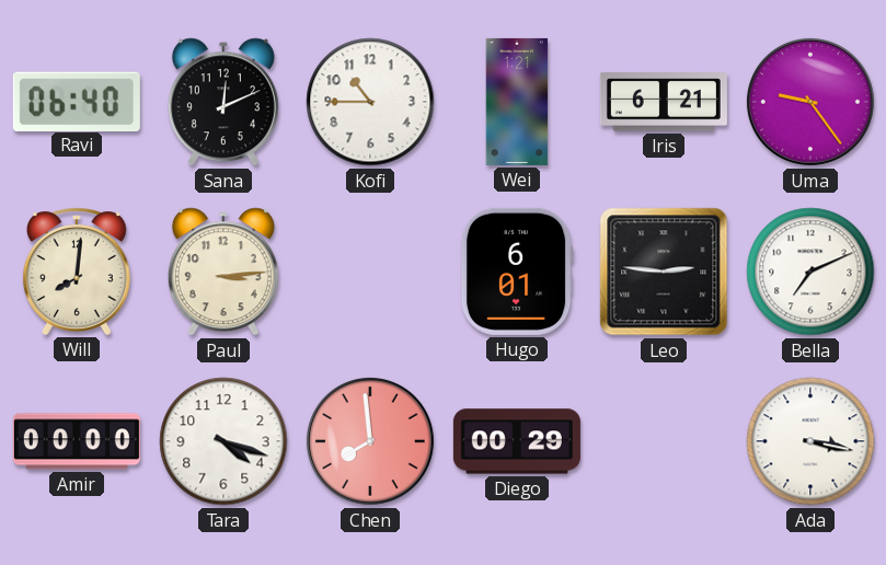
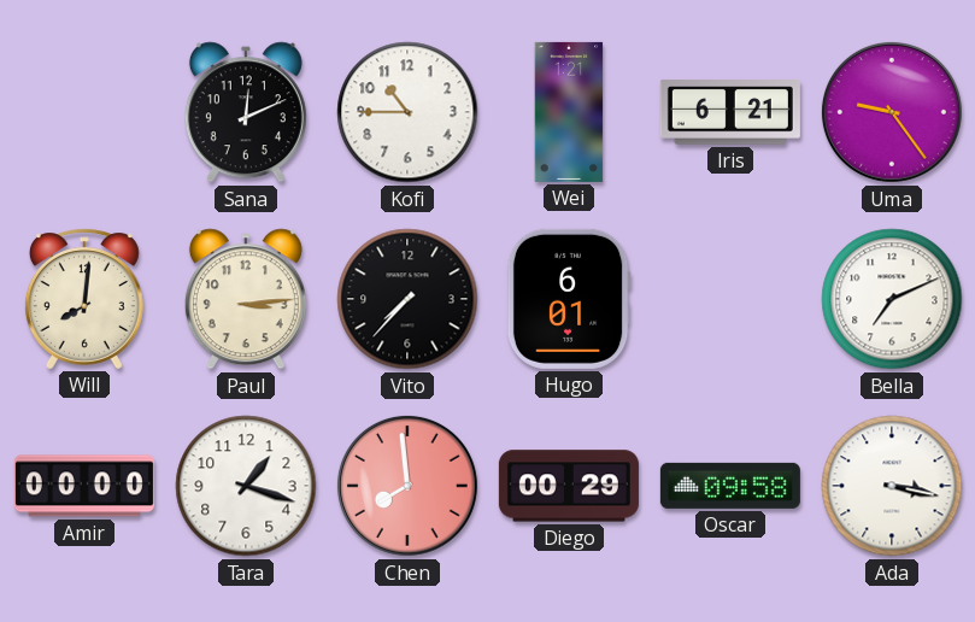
Ravi: 06:40 -> none (77, 101)
Vito: none -> 7:37 (407, 299)
Leo: 2:46 -> none (664, 272)
Tara: 4:18 -> 1:18 (246, 486)
Oscar: none -> 09:58 (730, 486)
